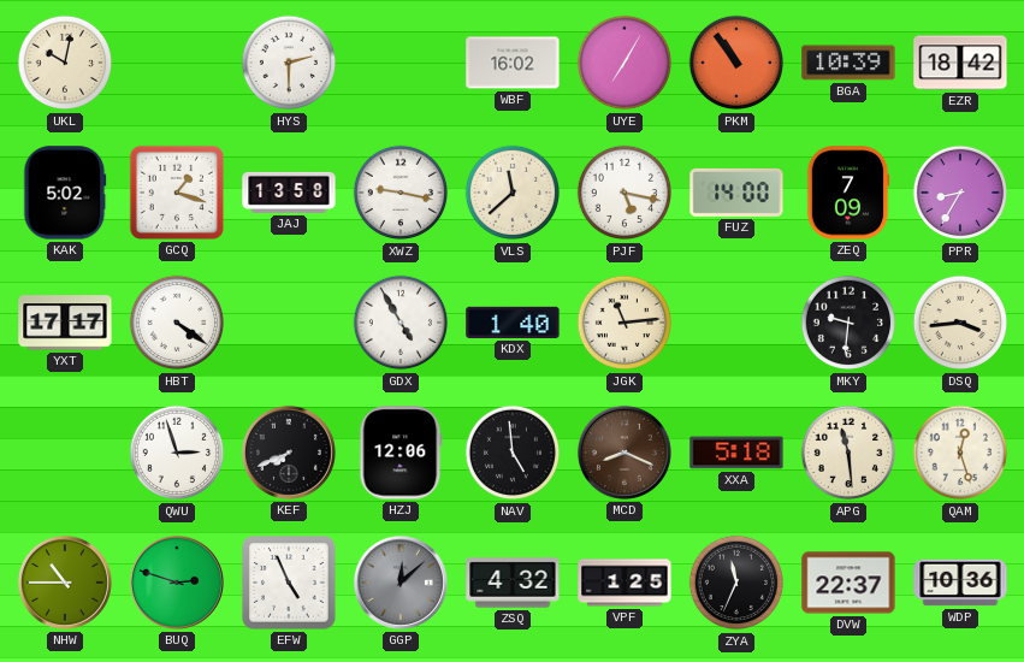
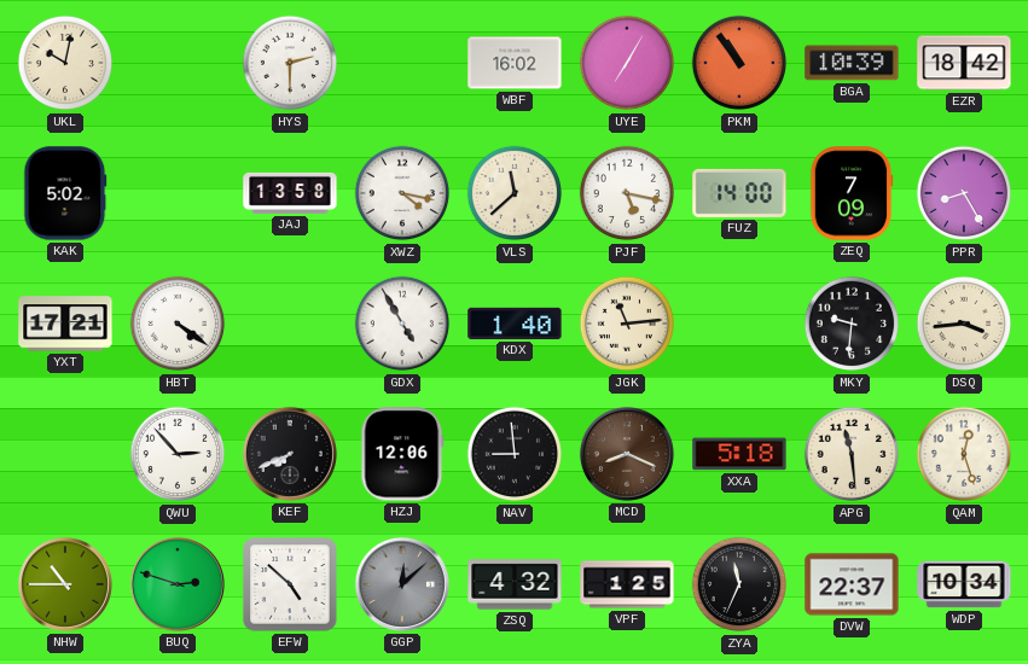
GCQ: 1:18 -> none (177, 193)
XWZ: 9:17 -> 4:17 (402, 193)
PPR: 8:35 -> 8:25 (964, 193)
YXT: 17:17 -> 17:21 (65, 324)
QWU: 2:57 -> 2:53 (178, 454)
NAV: 4:59 -> 8:59 (515, 454)
EFW: 4:56 -> 4:52 (290, 584)
WDP: 10:36 -> 10:34 (964, 584)
